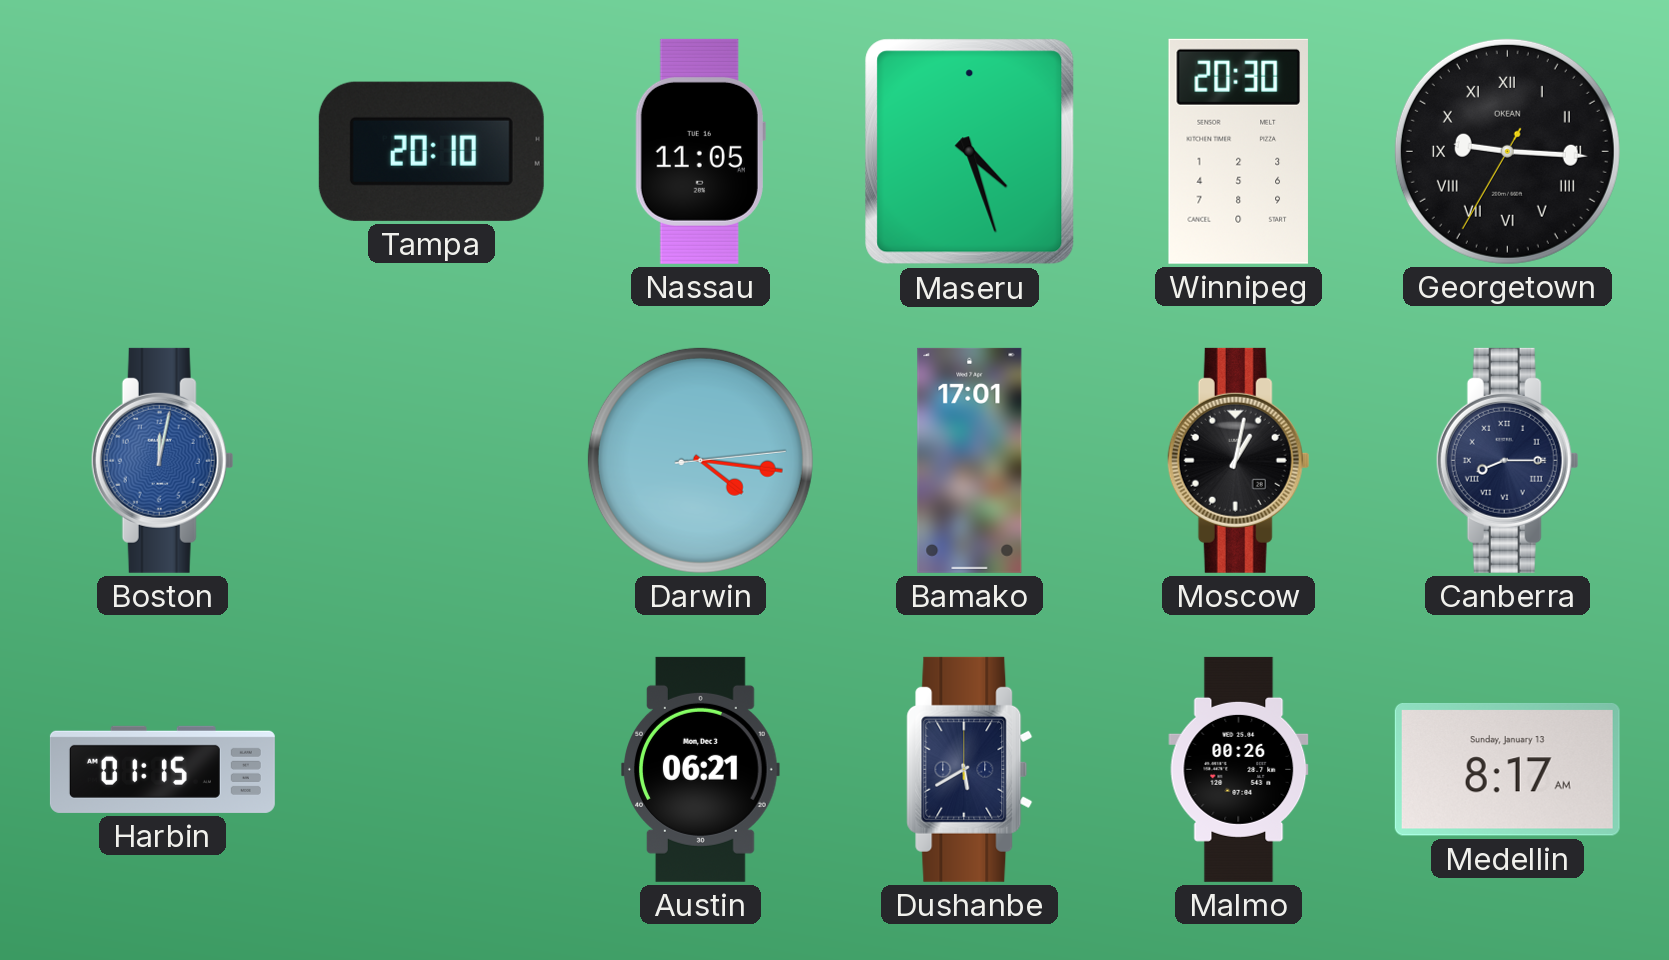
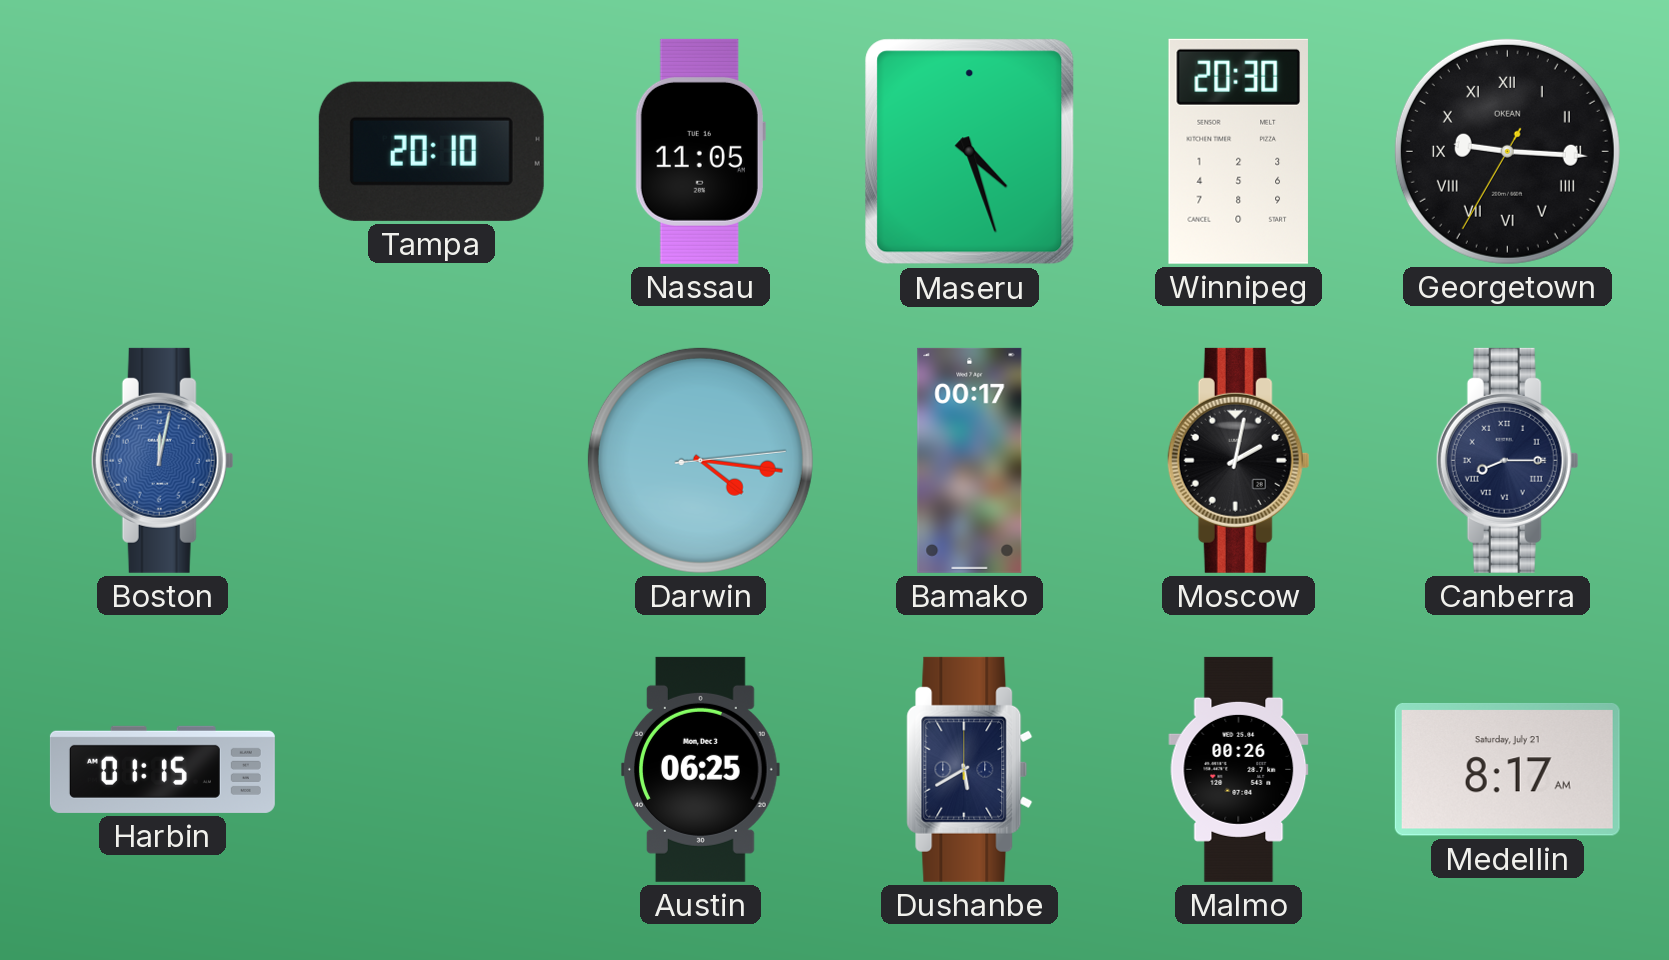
Bamako: 17:01 -> 00:17 (970, 460)
Moscow: 1:02 -> 2:02 (1238, 460)
Austin: 06:21 -> 06:25 (701, 769)
Medellin date: Sunday, January 13 -> Saturday, July 21 (1507, 769)
